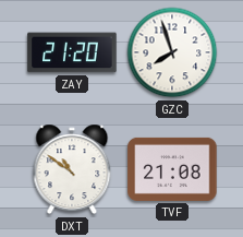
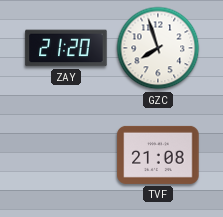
DXT: 10:51 -> none (72, 169)
